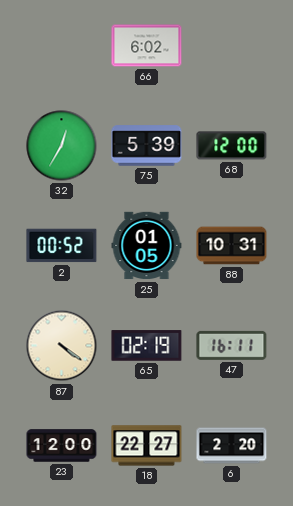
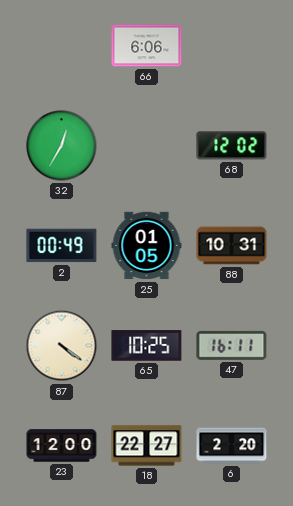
66: 6:02 -> 6:06 (147, 46)
75: 5:39 -> none (147, 146)
68: 12:00 -> 12:02 (232, 146)
2: 00:52 -> 00:49 (62, 246)
65: 02:19 -> 10:25 (147, 346)
